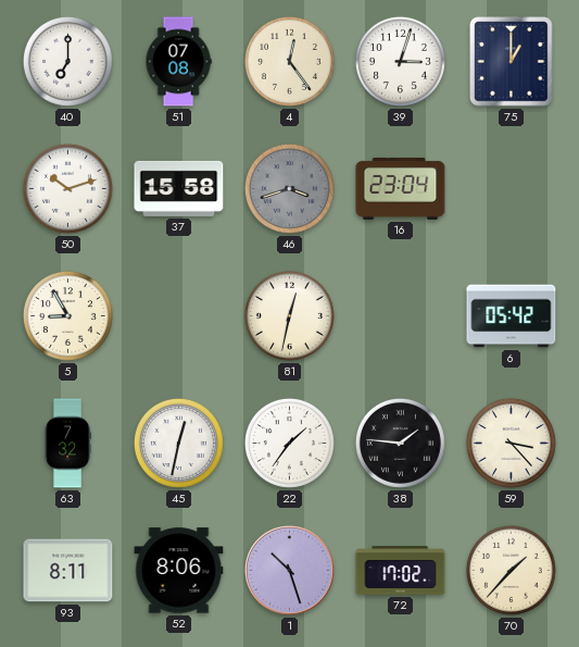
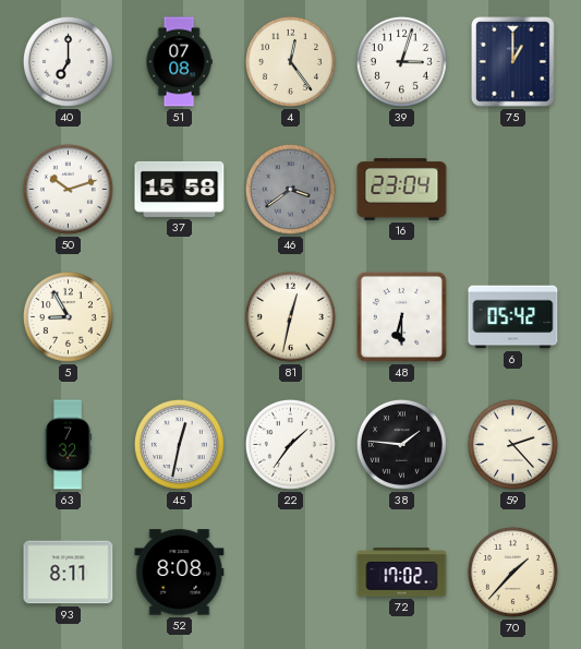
46: 3:42 -> 3:39 (290, 189)
48: none -> 6:30 (401, 316)
59: 3:23 -> 2:23 (512, 444)
52: 8:06 -> 8:08 (180, 573)
1: 10:27 -> none (290, 571)
